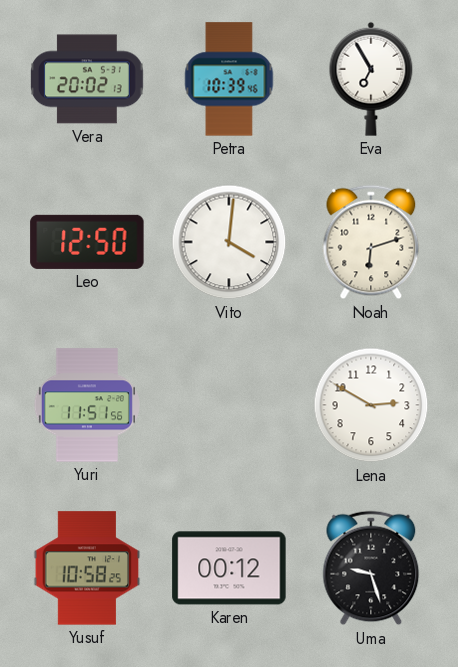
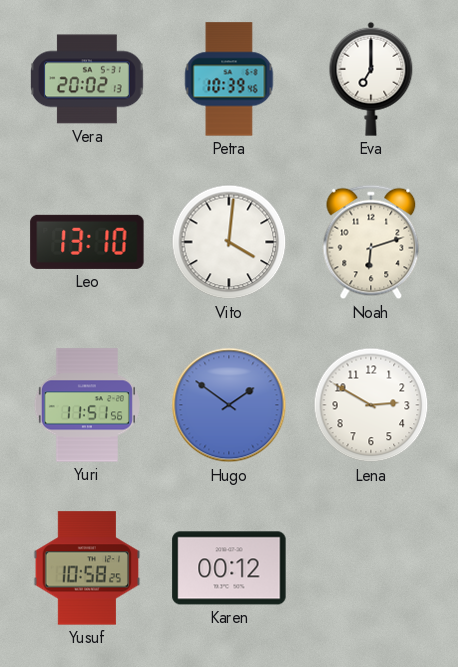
Eva: 6:55 -> 7:00 (371, 79)
Leo: 12:50 -> 13:10 (87, 242)
Hugo: none -> 1:51 (229, 405)
Uma: 9:27 -> none (371, 568)
